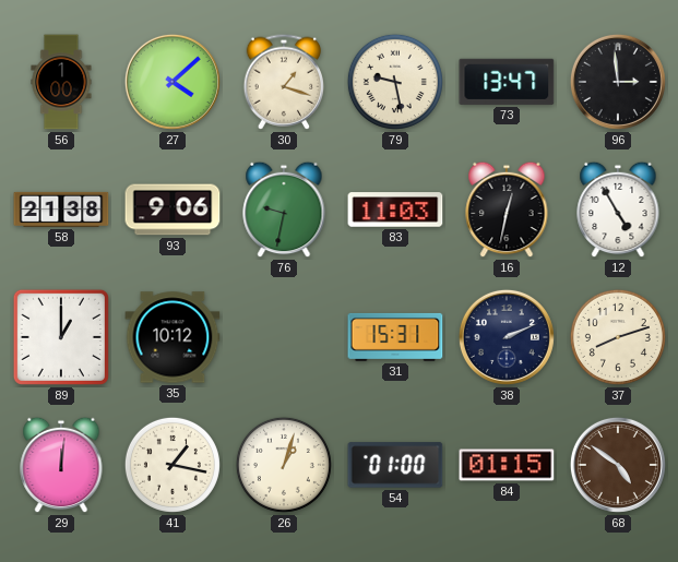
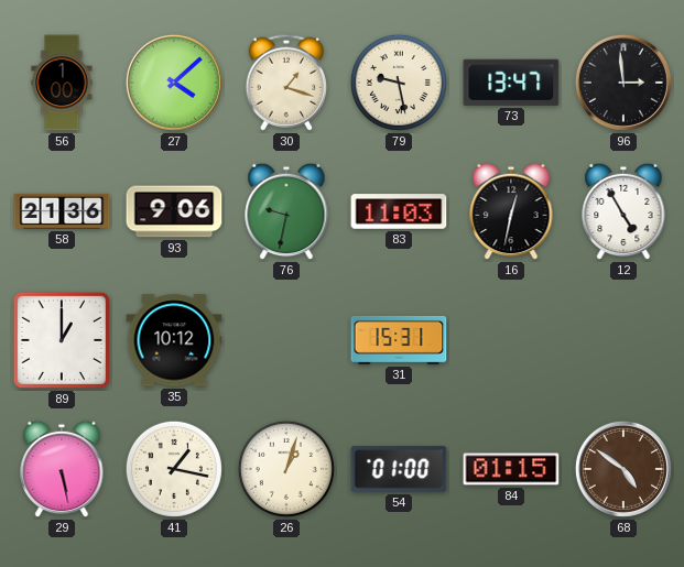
58: 21:38 -> 21:36 (62, 211)
38: 2:11 -> none (507, 337)
37: 8:12 -> none (618, 337)
29: 12:01 -> 5:28 (62, 469)
